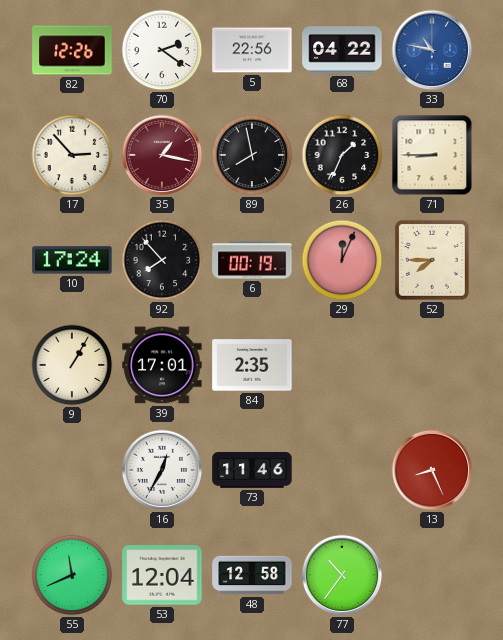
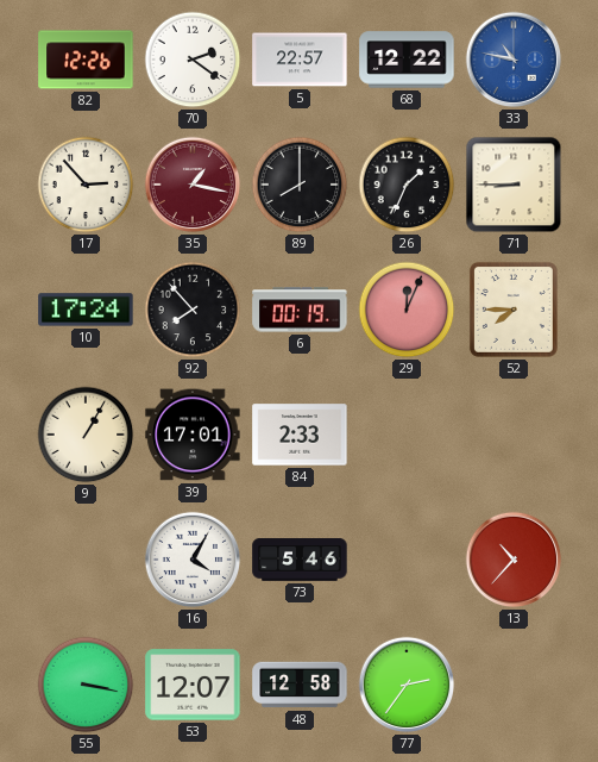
5: 22:56 -> 22:57 (300, 60)
68: 04:22 -> 12:22 (407, 60)
89: 7:58 -> 8:00 (300, 185)
84: 2:35 -> 2:33 (300, 435)
16: 12:35 -> 4:05 (193, 560)
73: 11:46 -> 5:46 (300, 560)
13: 8:26 -> 10:37 (514, 560)
55: 11:41 -> 3:17 (86, 685)
53: 12:04 -> 12:07 (193, 685)
77: 10:36 -> 2:36 (407, 685)
